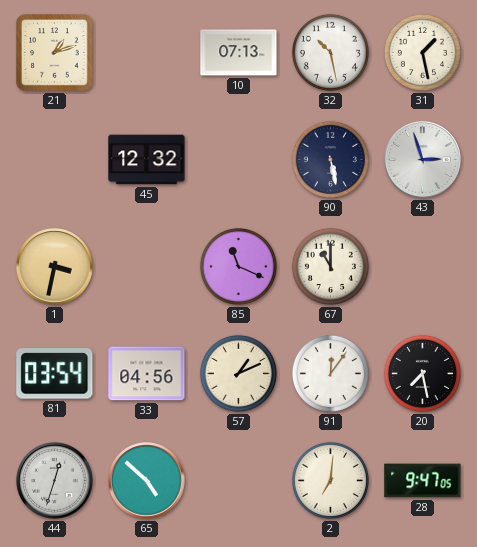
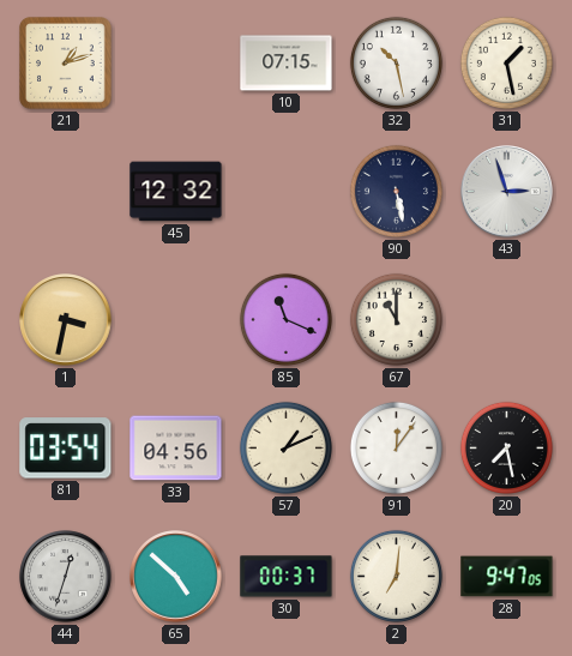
10: 07:13 -> 07:15 (287, 64)
30: none -> 00:37 (287, 577)
